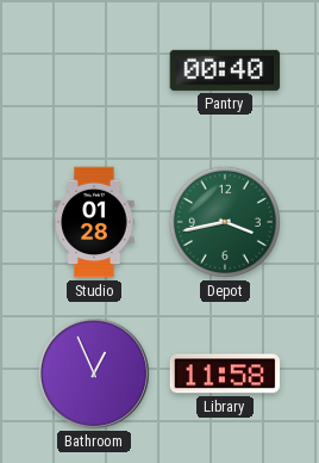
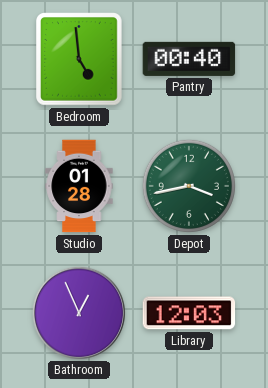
Bedroom: none -> 4:59 (80, 59)
Library: 11:58 -> 12:03 (189, 313)
